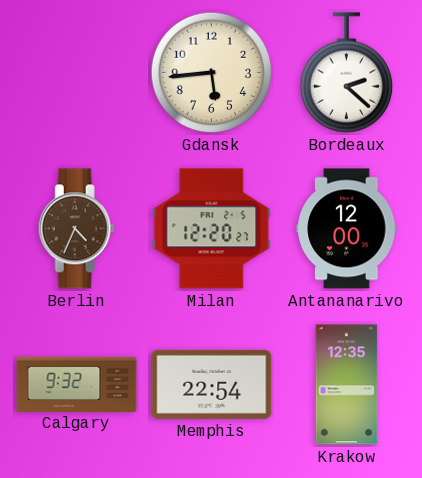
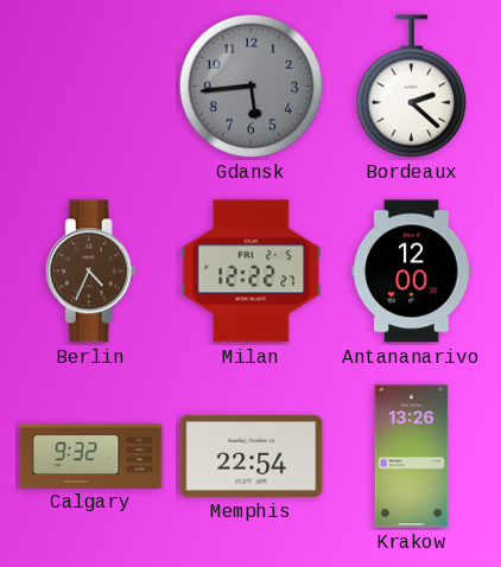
Gdansk dial: cream -> grey (252, 87)
Milan: 12:20 -> 12:22 (252, 272)
Krakow: 12:35 -> 13:26 (412, 457)
